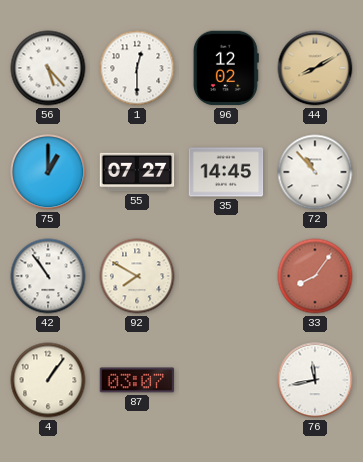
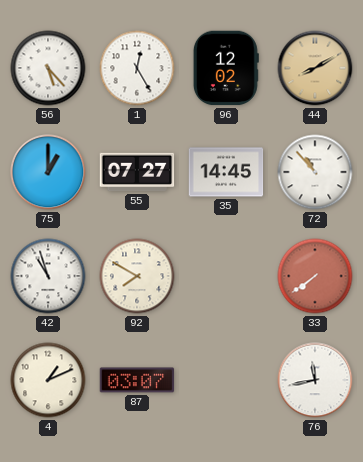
1: 12:30 -> 12:25 (137, 68)
42: 10:54 -> 10:57 (48, 276)
33: 8:06 -> 7:39 (315, 276)
4: 1:06 -> 1:11 (48, 380)
